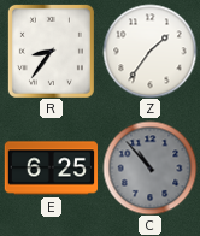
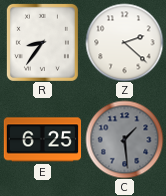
Z: 1:36 -> 2:22 (124, 42)
C: 10:53 -> 1:29 (124, 139)
